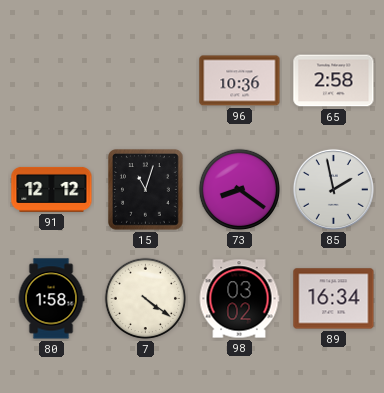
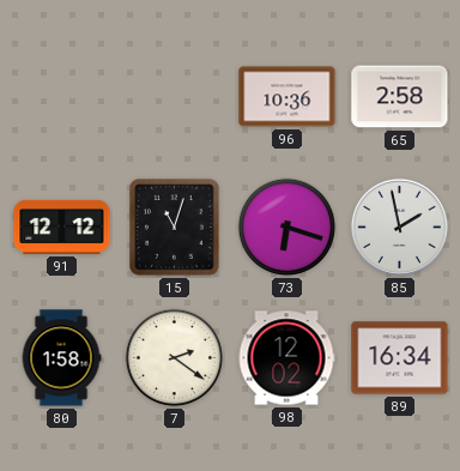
73: 8:21 -> 6:18 (287, 228)
7: 4:21 -> 2:21 (175, 358)
98: 03:02 -> 12:02 (286, 358)
